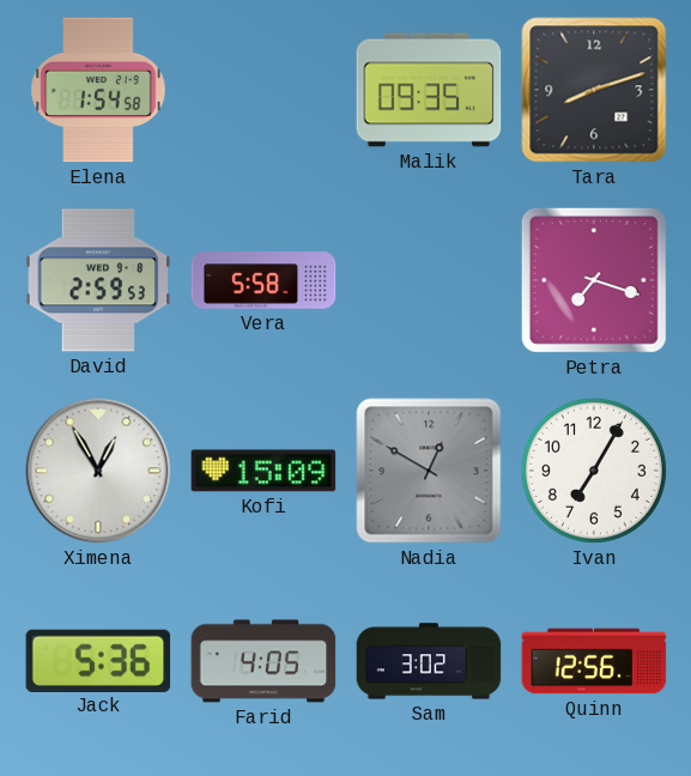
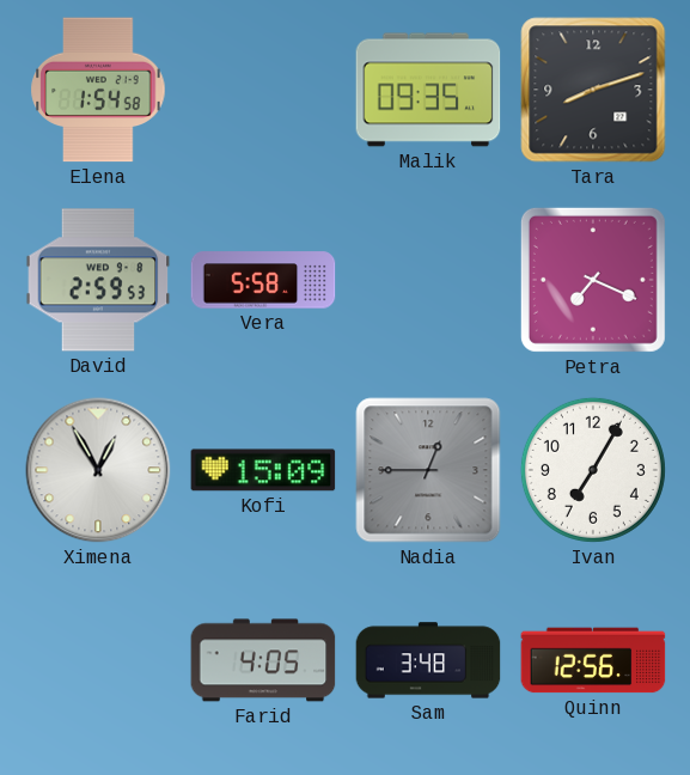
Petra: 7:18 -> 7:19 (593, 280)
Nadia: 12:50 -> 12:45 (428, 470)
Jack: 5:36 -> none (98, 660)
Sam: 3:02 -> 3:48 (428, 660)
